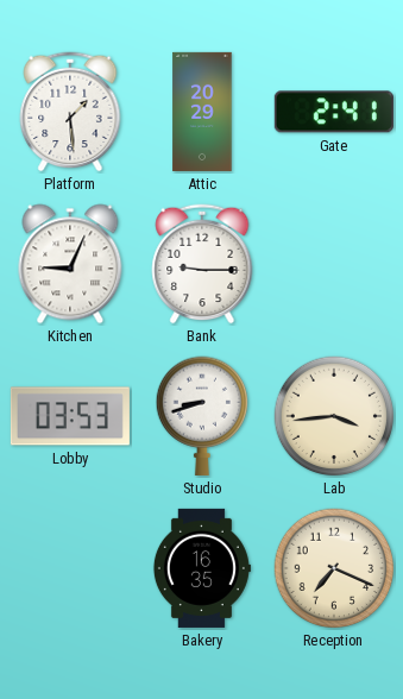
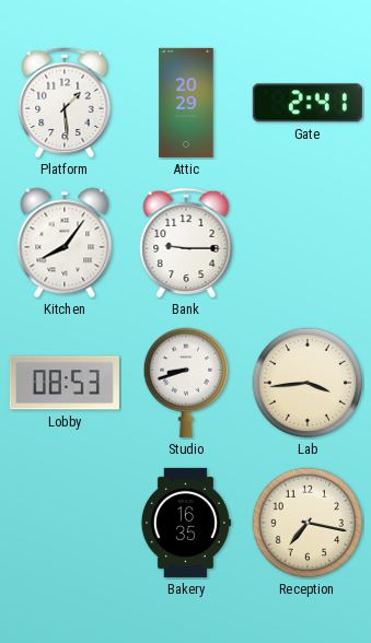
Kitchen: 9:04 -> 8:06 (65, 243)
Lobby: 03:53 -> 08:53 (65, 383)
Reception: 7:19 -> 7:17 (308, 523)
